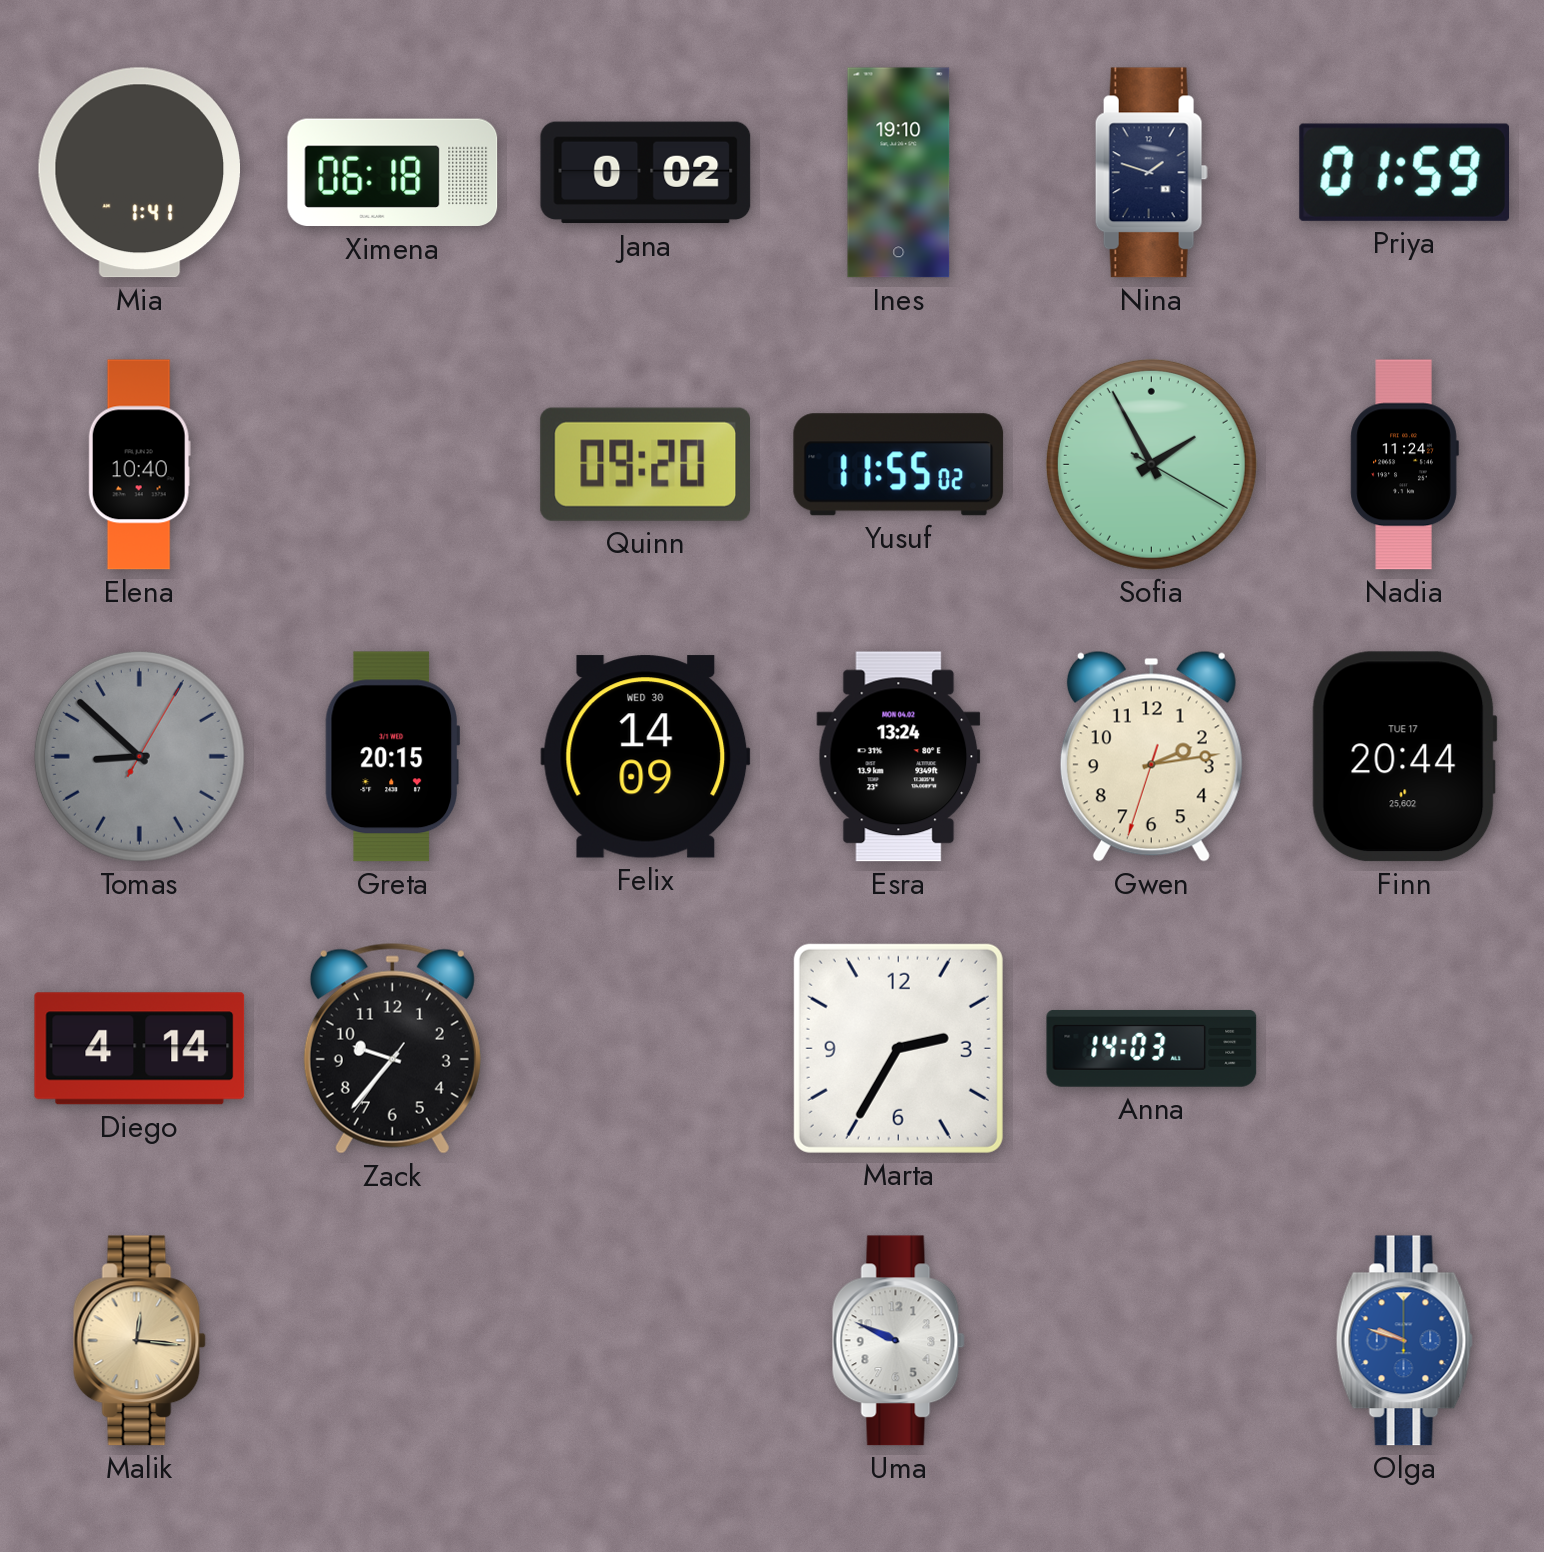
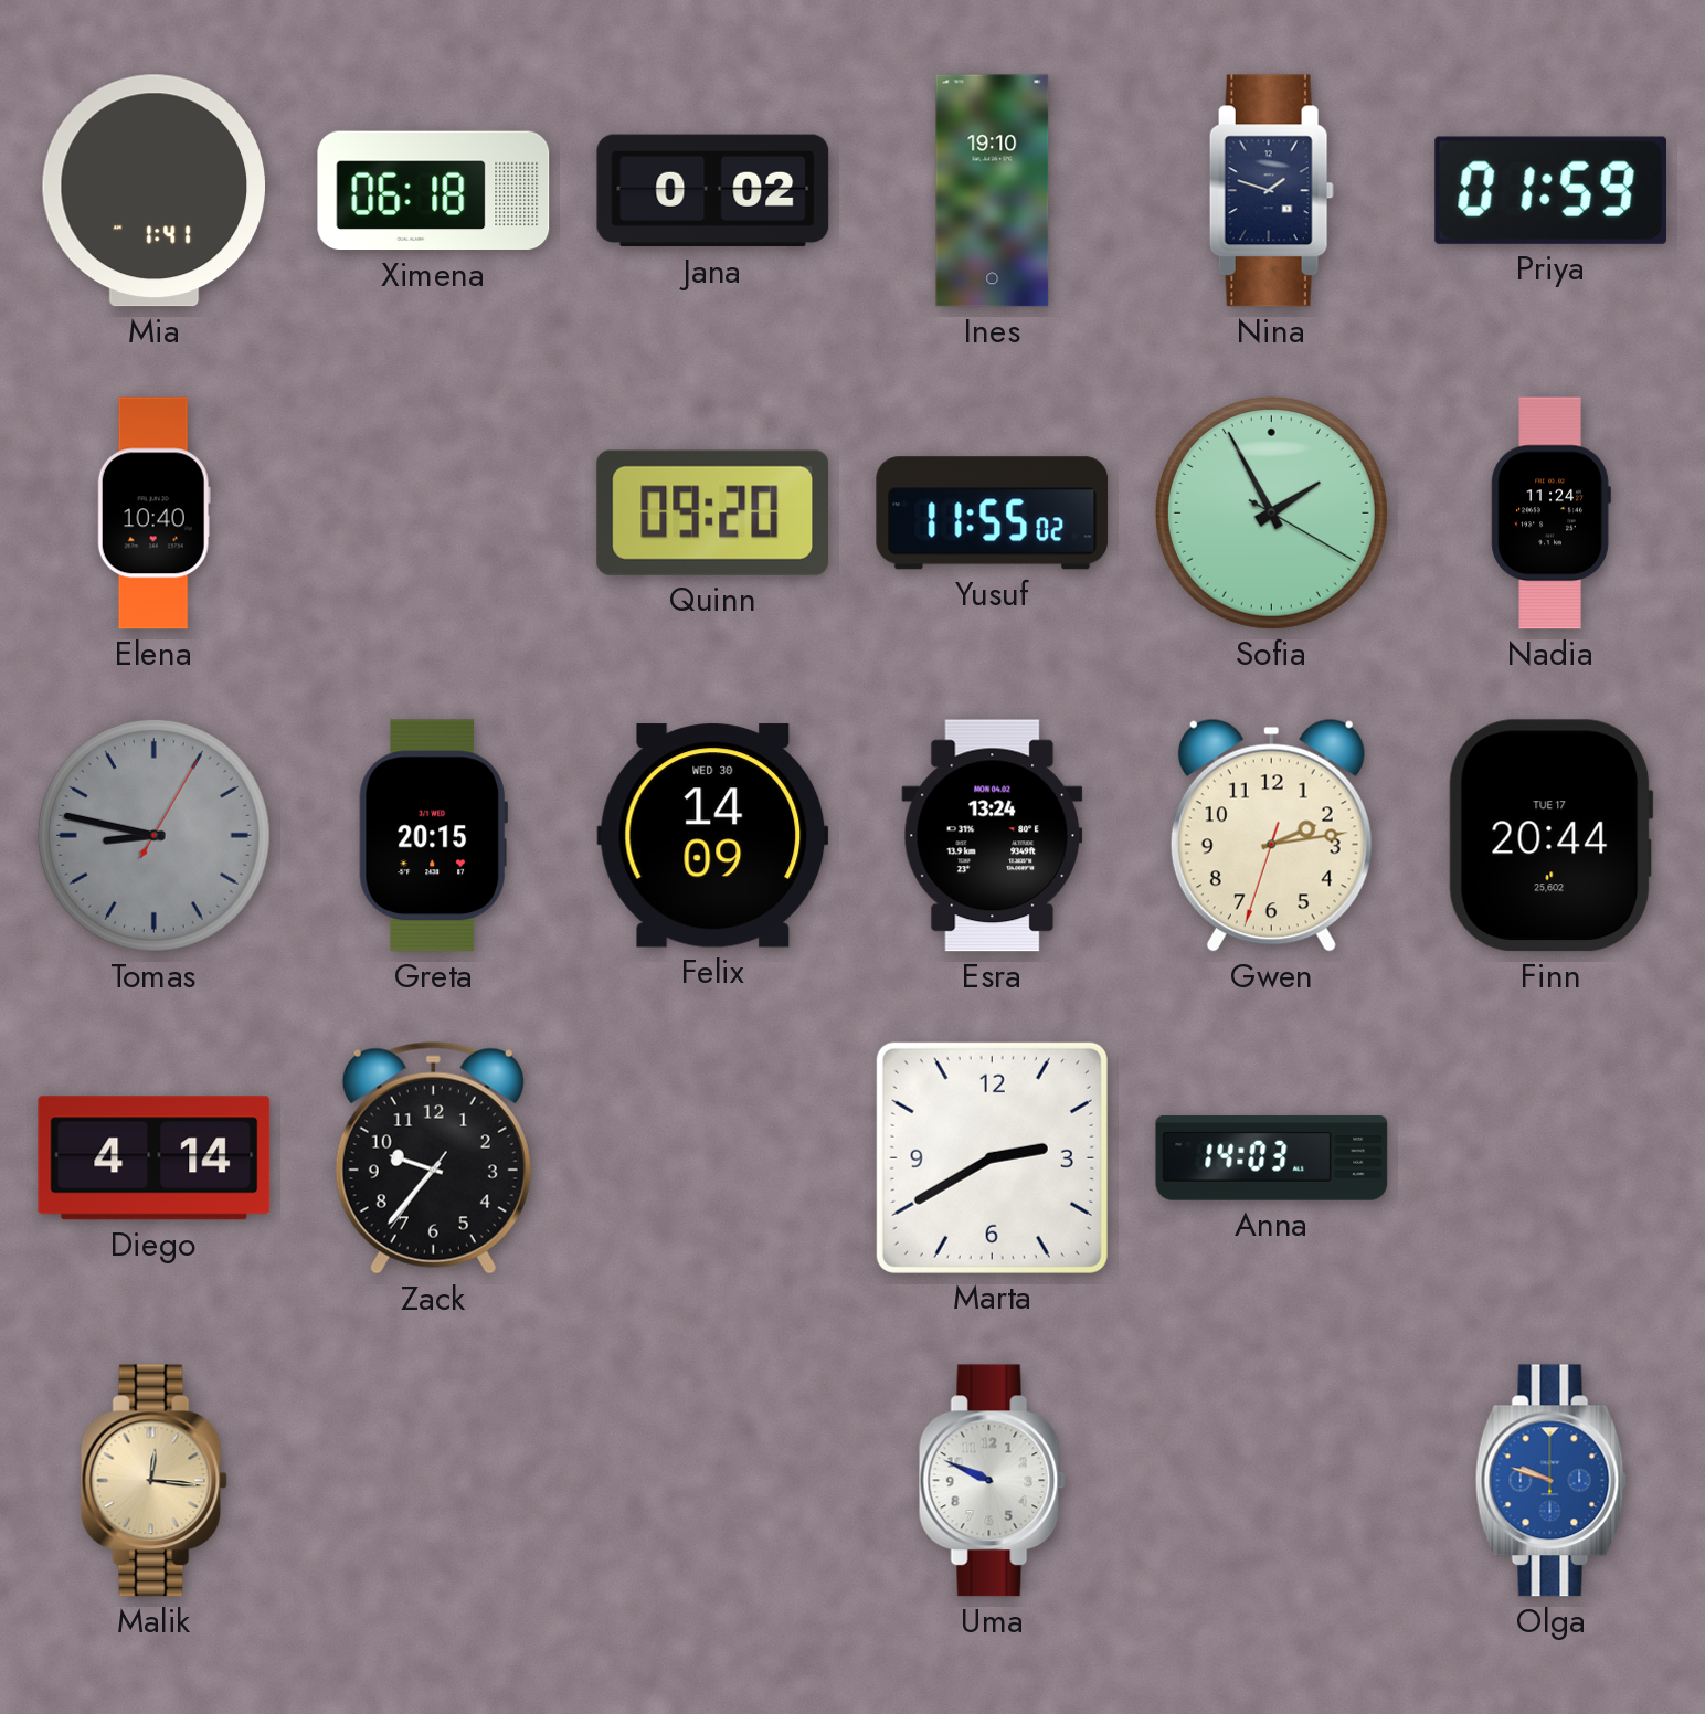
Tomas: 8:52 -> 8:47 (153, 835)
Marta: 2:35 -> 2:40 (992, 1157)
